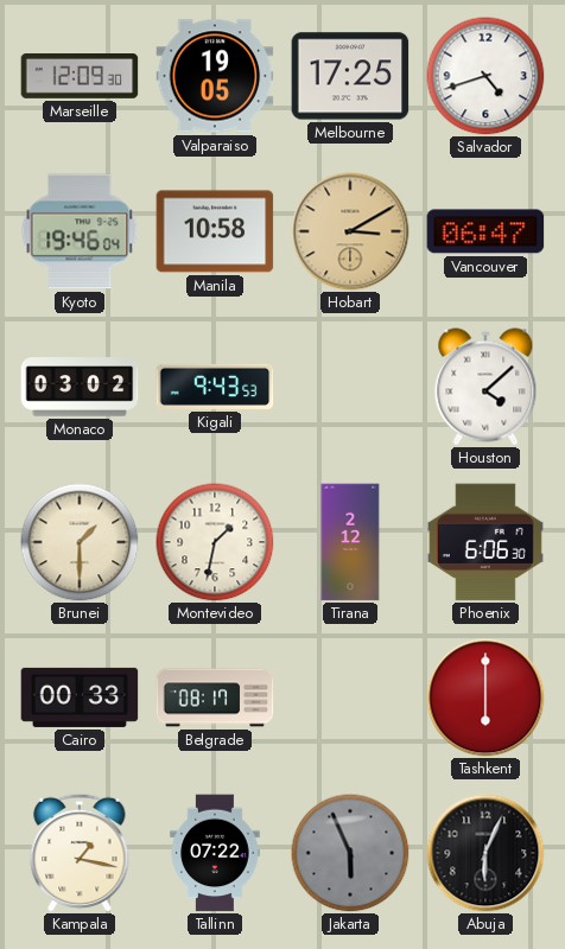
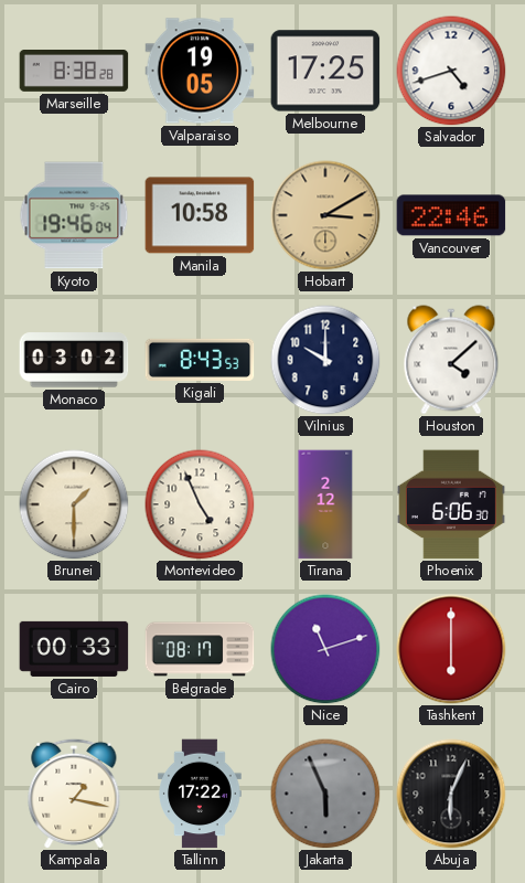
Marseille: 12:09 -> 8:38 (74, 72)
Vancouver: 06:47 -> 22:46 (451, 215)
Kigali: 9:43 -> 8:43 (200, 360)
Vilnius: none -> 10:00 (325, 360)
Montevideo: 1:32 -> 4:56 (200, 504)
Nice: none -> 11:12 (325, 649)
Tallinn: 07:22 -> 17:22 (200, 794)
